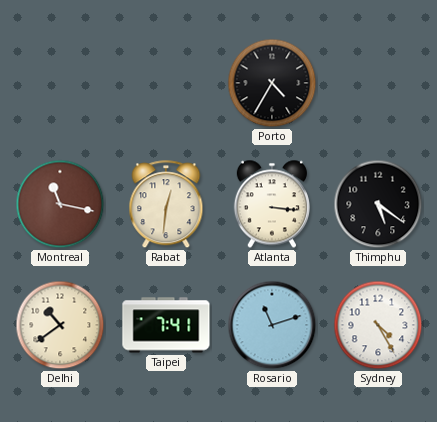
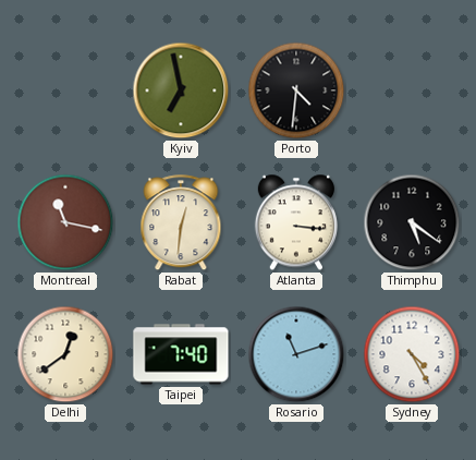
Kyiv: none -> 6:58 (181, 90)
Porto: 4:35 -> 4:31 (296, 90)
Delhi: 10:39 -> 12:39 (65, 354)
Taipei: 7:41 -> 7:40 (181, 354)
